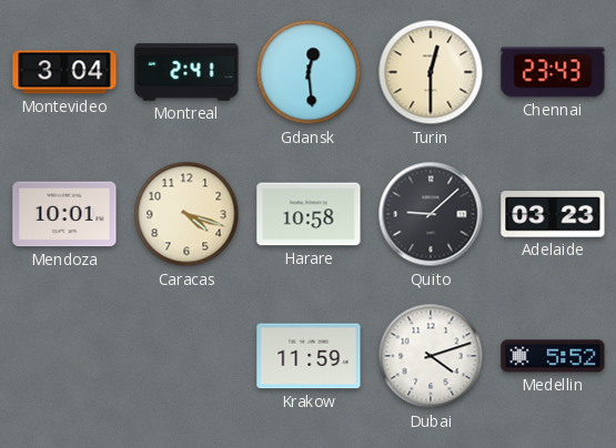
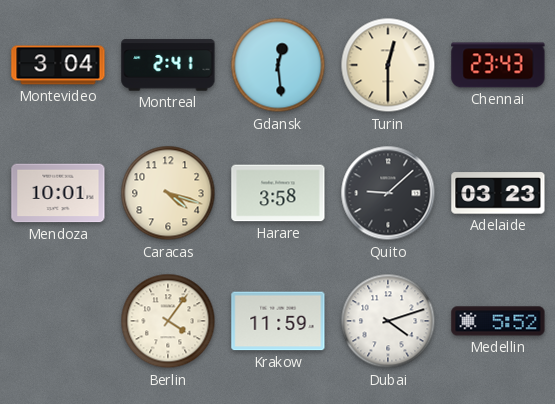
Harare: 10:58 -> 3:58 (278, 193)
Berlin: none -> 4:06 (168, 321)
